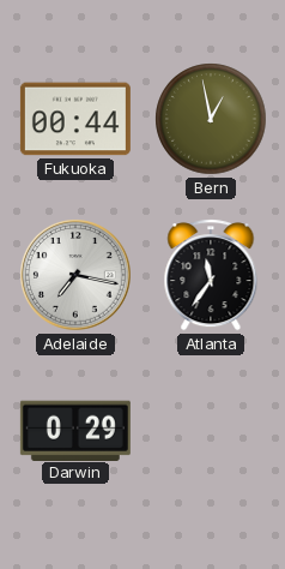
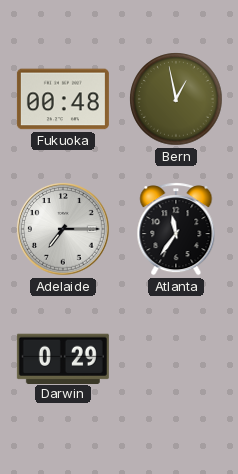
Fukuoka: 00:44 -> 00:48 (63, 99)
Adelaide: 7:17 -> 7:15 (64, 230)
